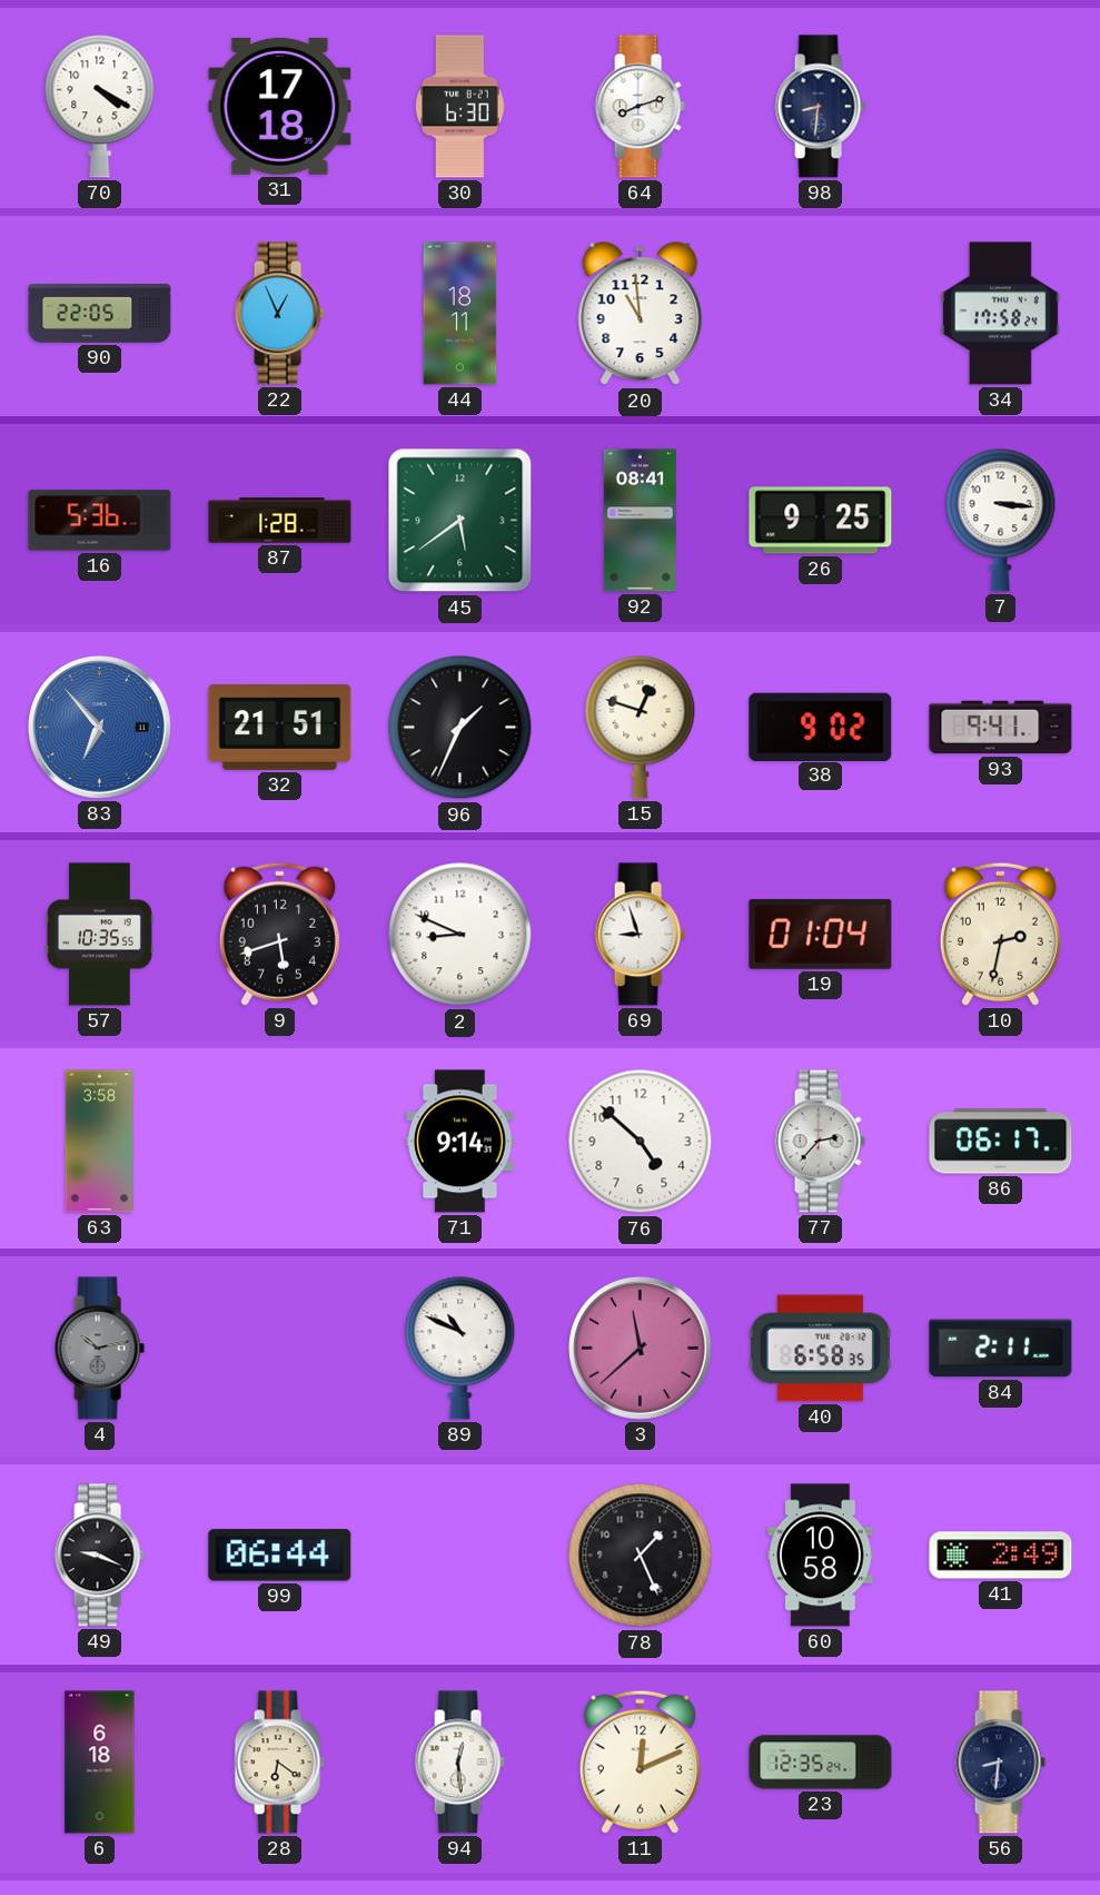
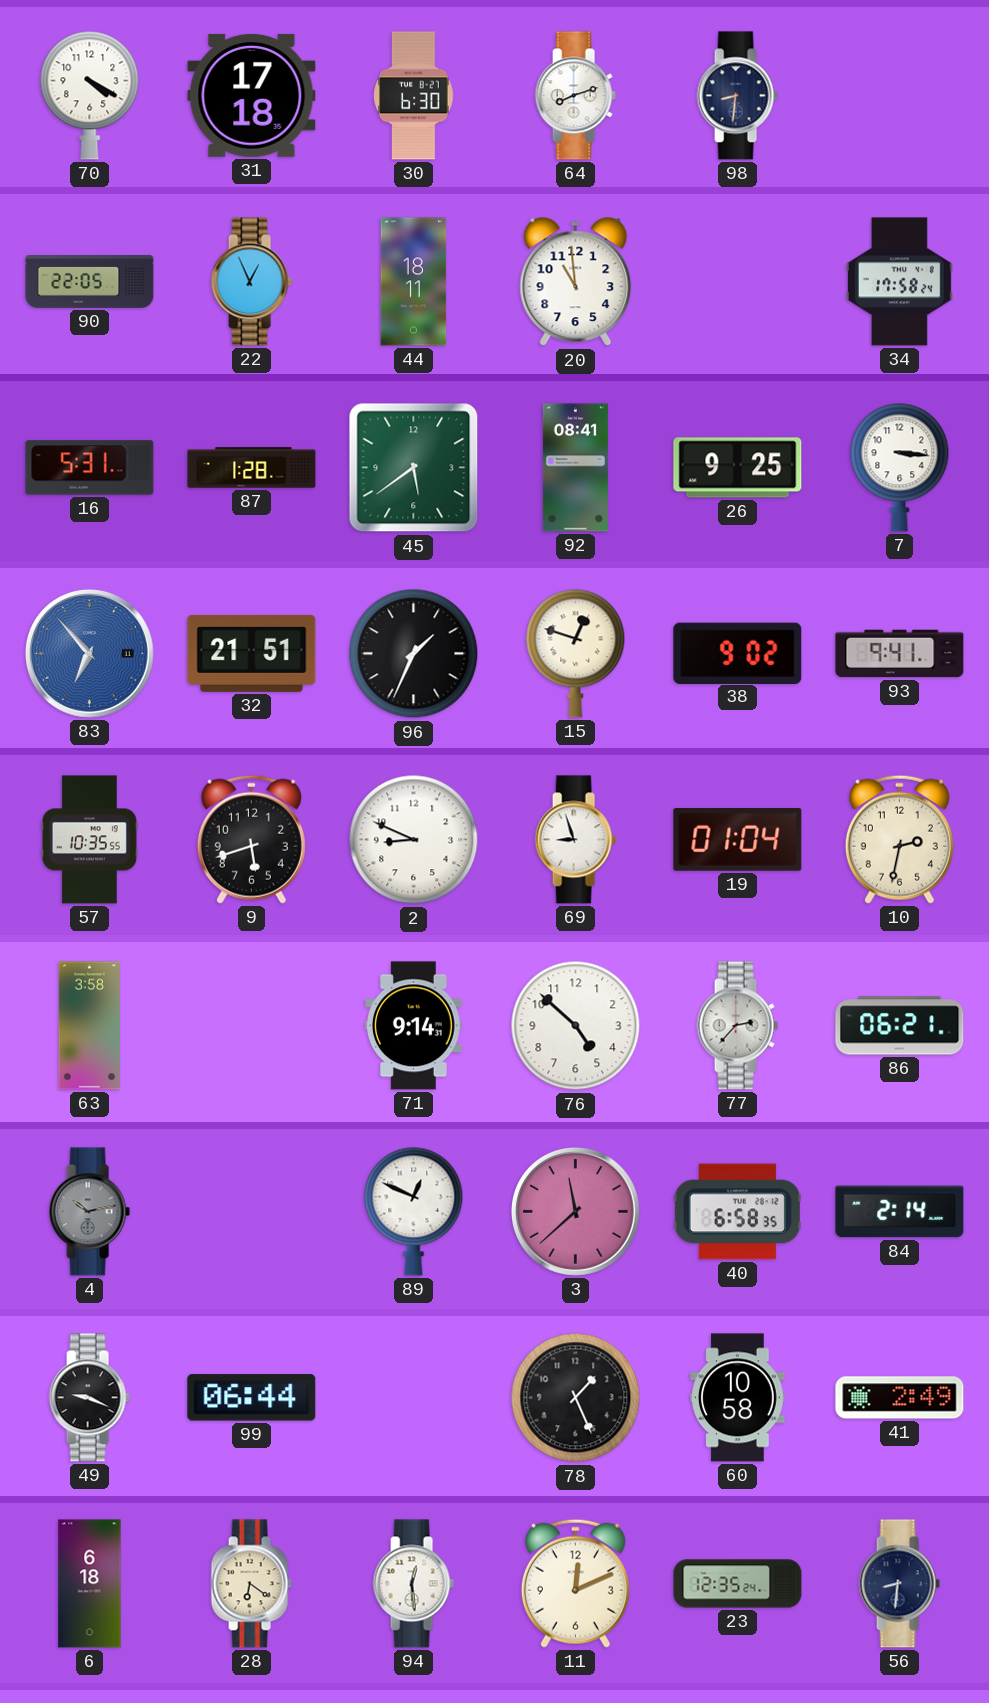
16: 5:36 -> 5:31 (90, 468)
86: 06:17 -> 06:21 (900, 1026)
89: 10:49 -> 12:49 (414, 1211)
84: 2:11 -> 2:14 (900, 1212)
